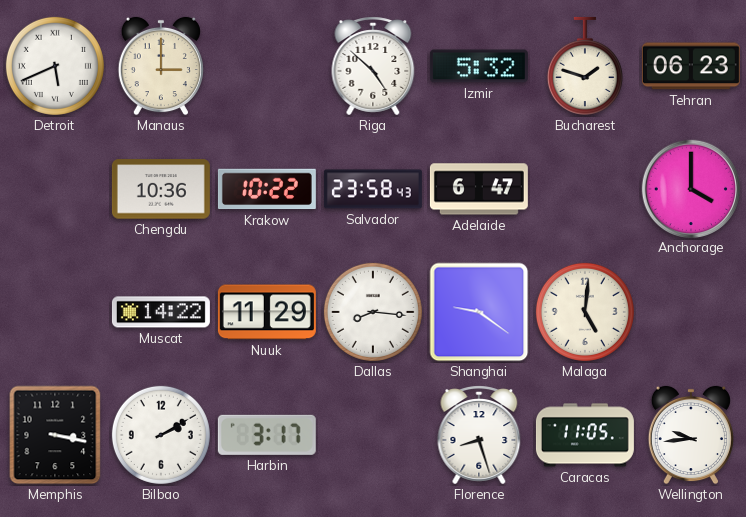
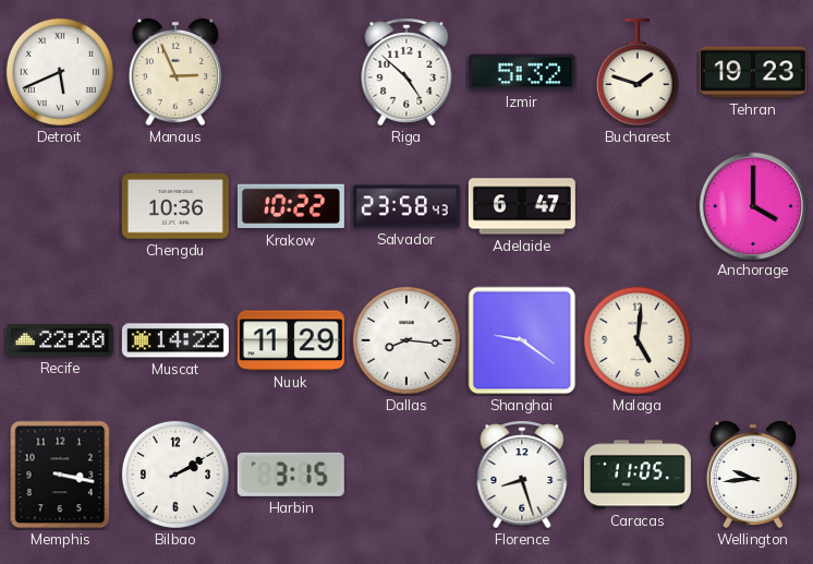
Manaus: 3:00 -> 2:56 (175, 72)
Tehran: 06:23 -> 19:23 (753, 72)
Recife: none -> 22:20 (60, 340)
Harbin: 3:17 -> 3:15 (291, 475)
